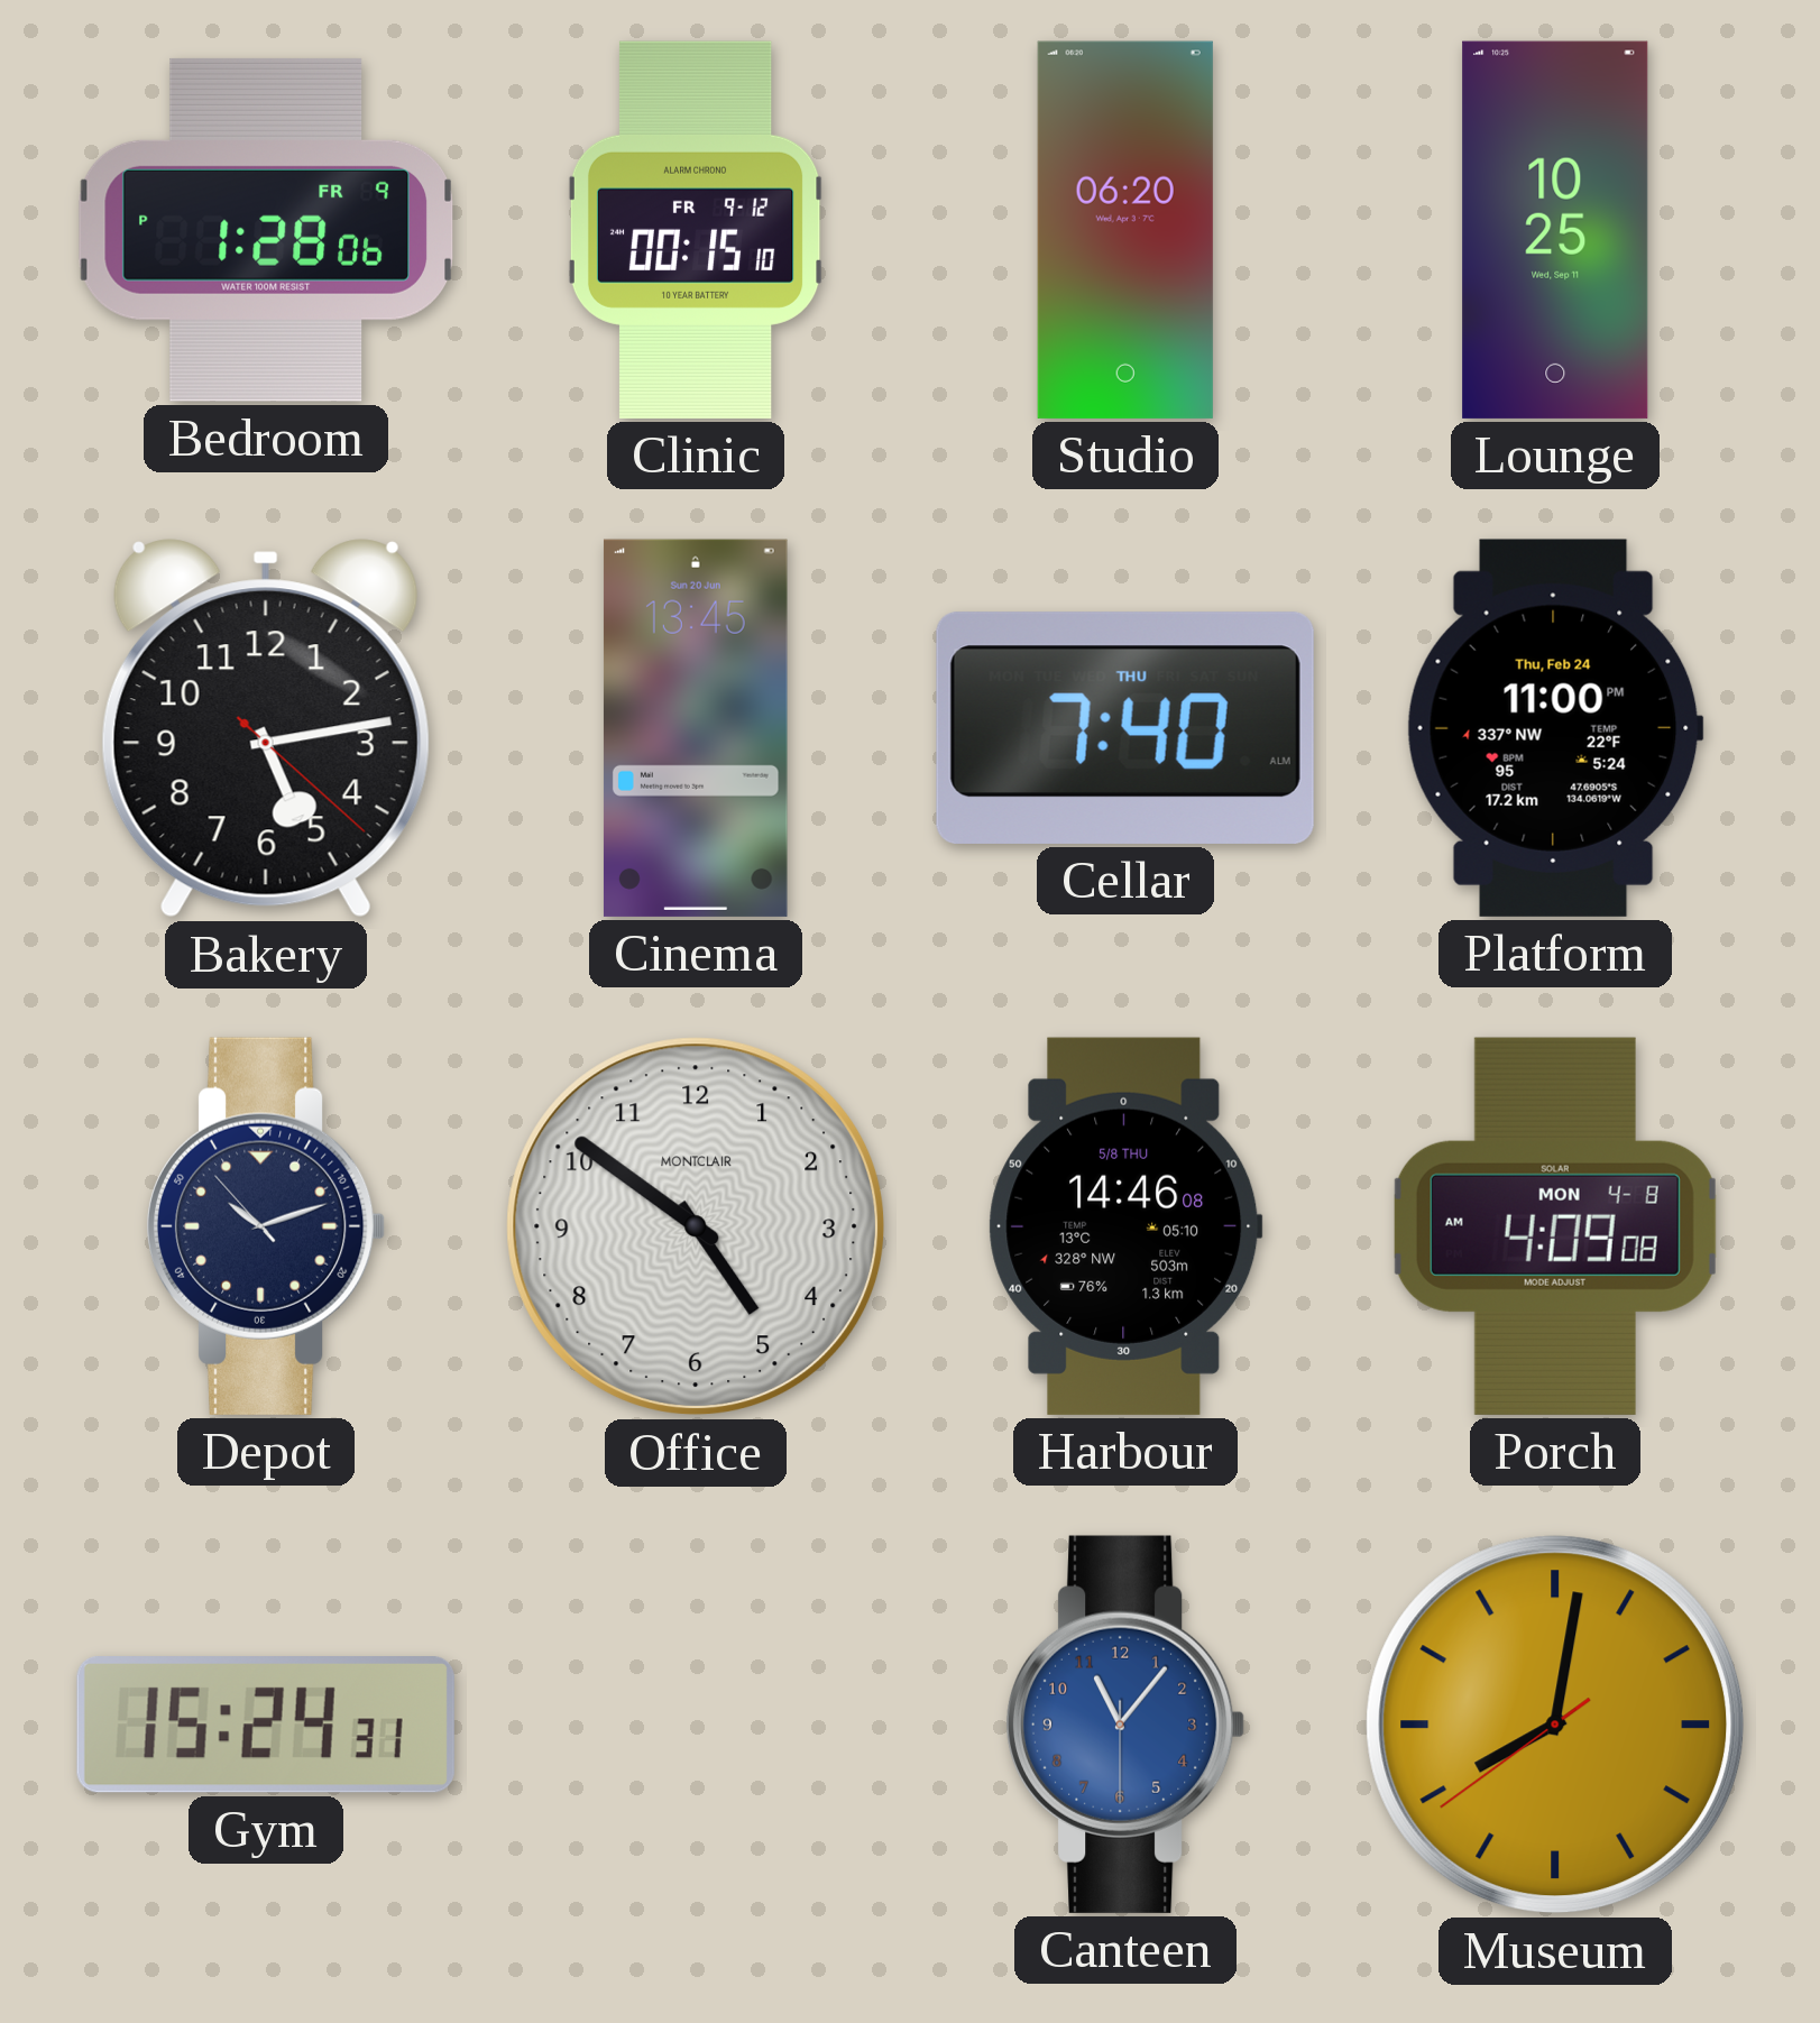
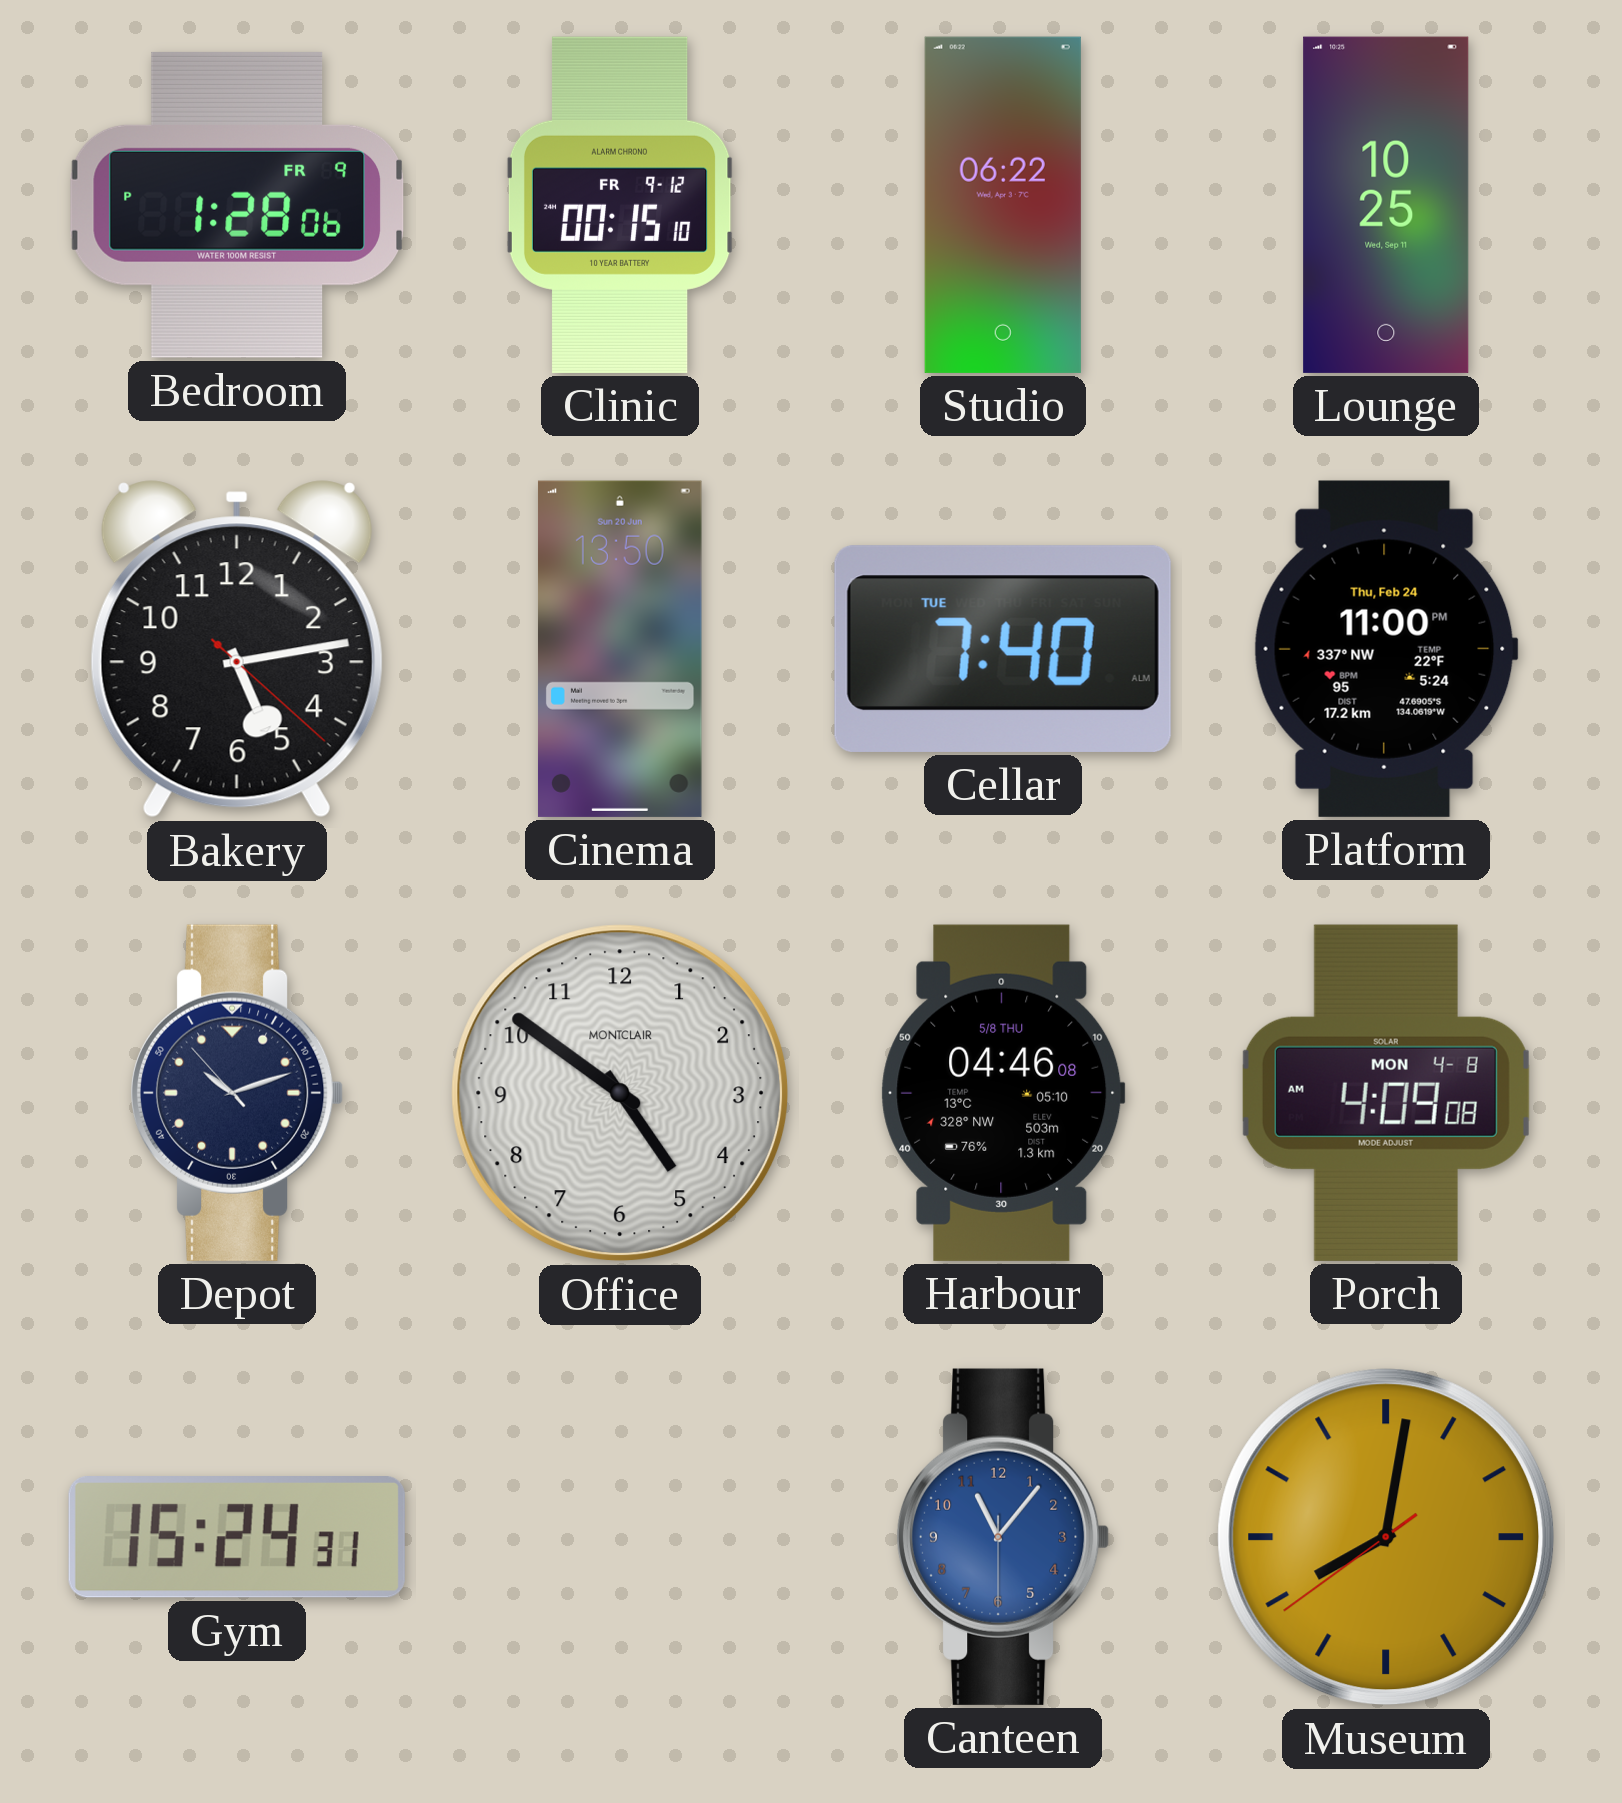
Studio: 06:20 -> 06:22 (1003, 205)
Cinema: 13:45 -> 13:50 (620, 649)
Cellar date: THU -> TUE (1003, 649)
Harbour: 14:46 -> 04:46 (1003, 1093)
